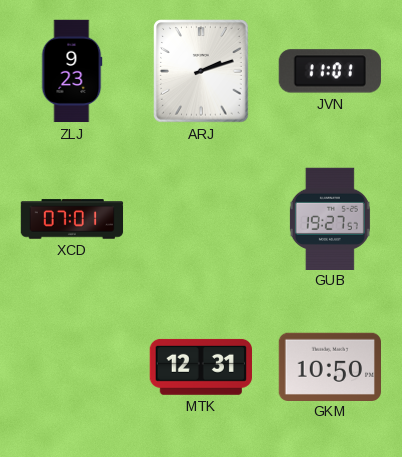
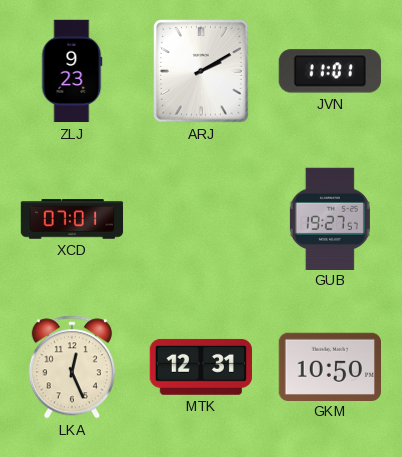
ARJ: 2:12 -> 2:10 (201, 71)
LKA: none -> 12:26 (72, 367)
